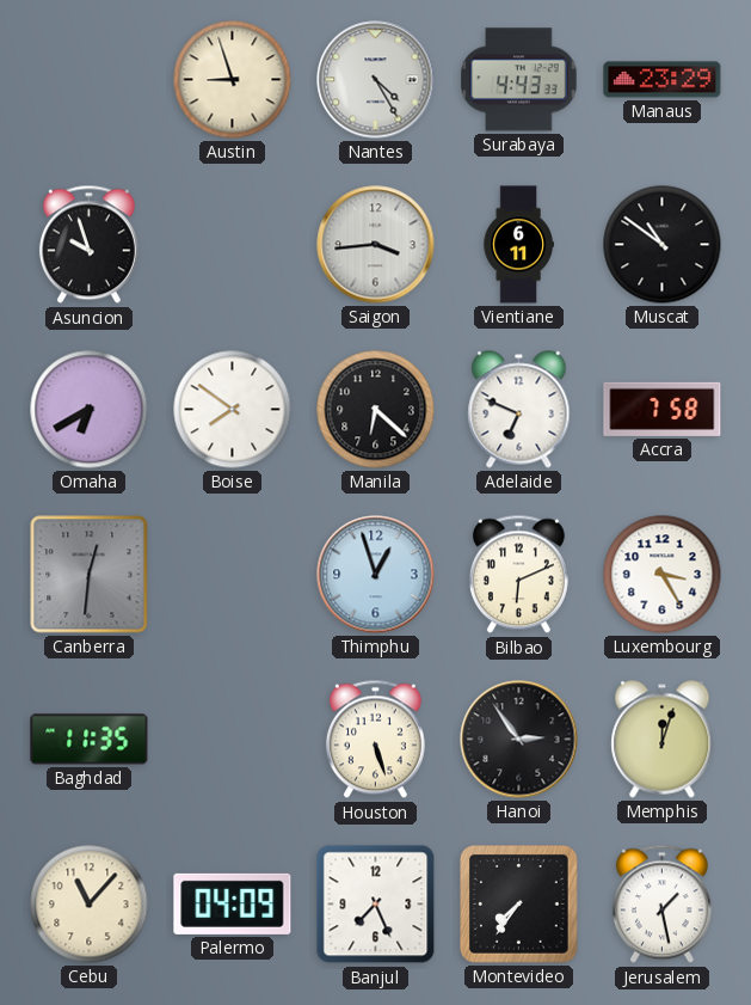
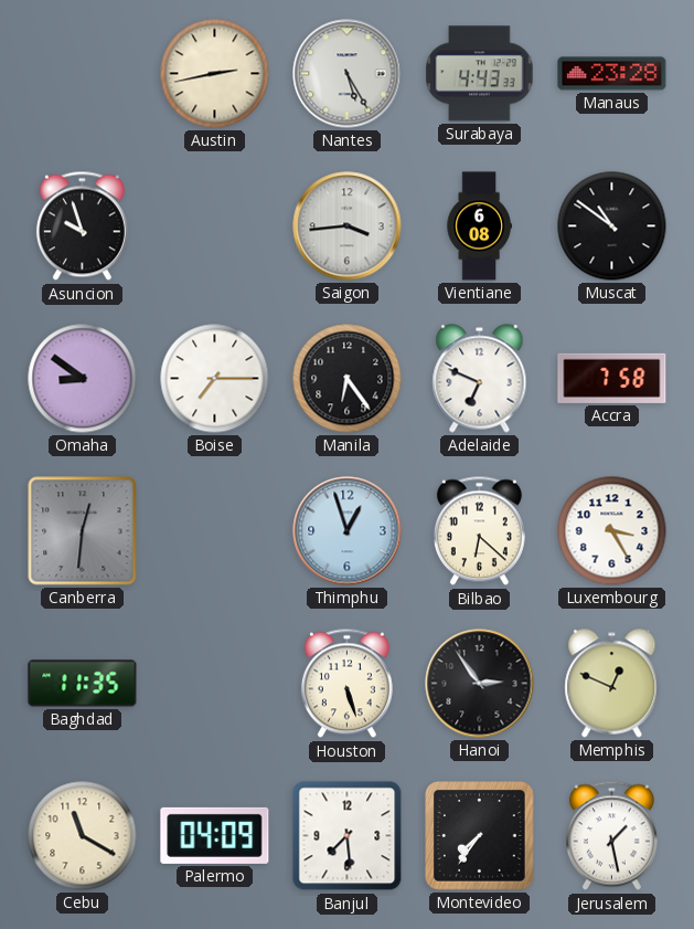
Austin: 8:57 -> 2:43 (215, 74)
Nantes: 4:25 -> 5:25 (348, 74)
Manaus: 23:29 -> 23:28 (612, 74)
Vientiane: 6:11 -> 6:08 (479, 226)
Omaha: 6:40 -> 8:51 (83, 379)
Boise: 7:51 -> 7:15 (215, 379)
Manila: 6:22 -> 6:24 (348, 379)
Bilbao: 6:11 -> 6:22 (479, 531)
Memphis: 12:03 -> 12:49 (612, 684)
Cebu: 11:07 -> 11:20 (83, 836)
Banjul: 7:26 -> 7:29 (348, 836)
